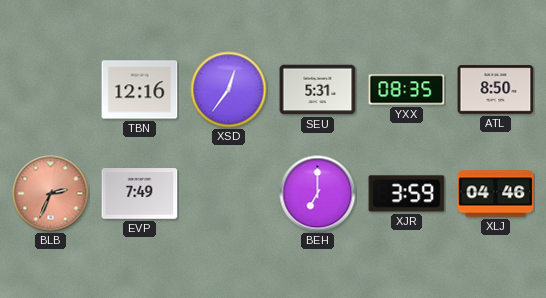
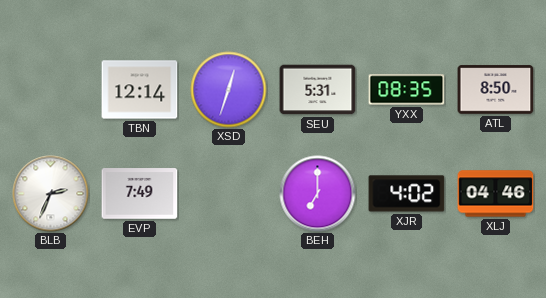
TBN: 12:16 -> 12:14 (140, 90)
XSD: 12:36 -> 12:33 (229, 90)
BLB dial: salmon -> white (51, 194)
XJR: 3:59 -> 4:02 (407, 194)
